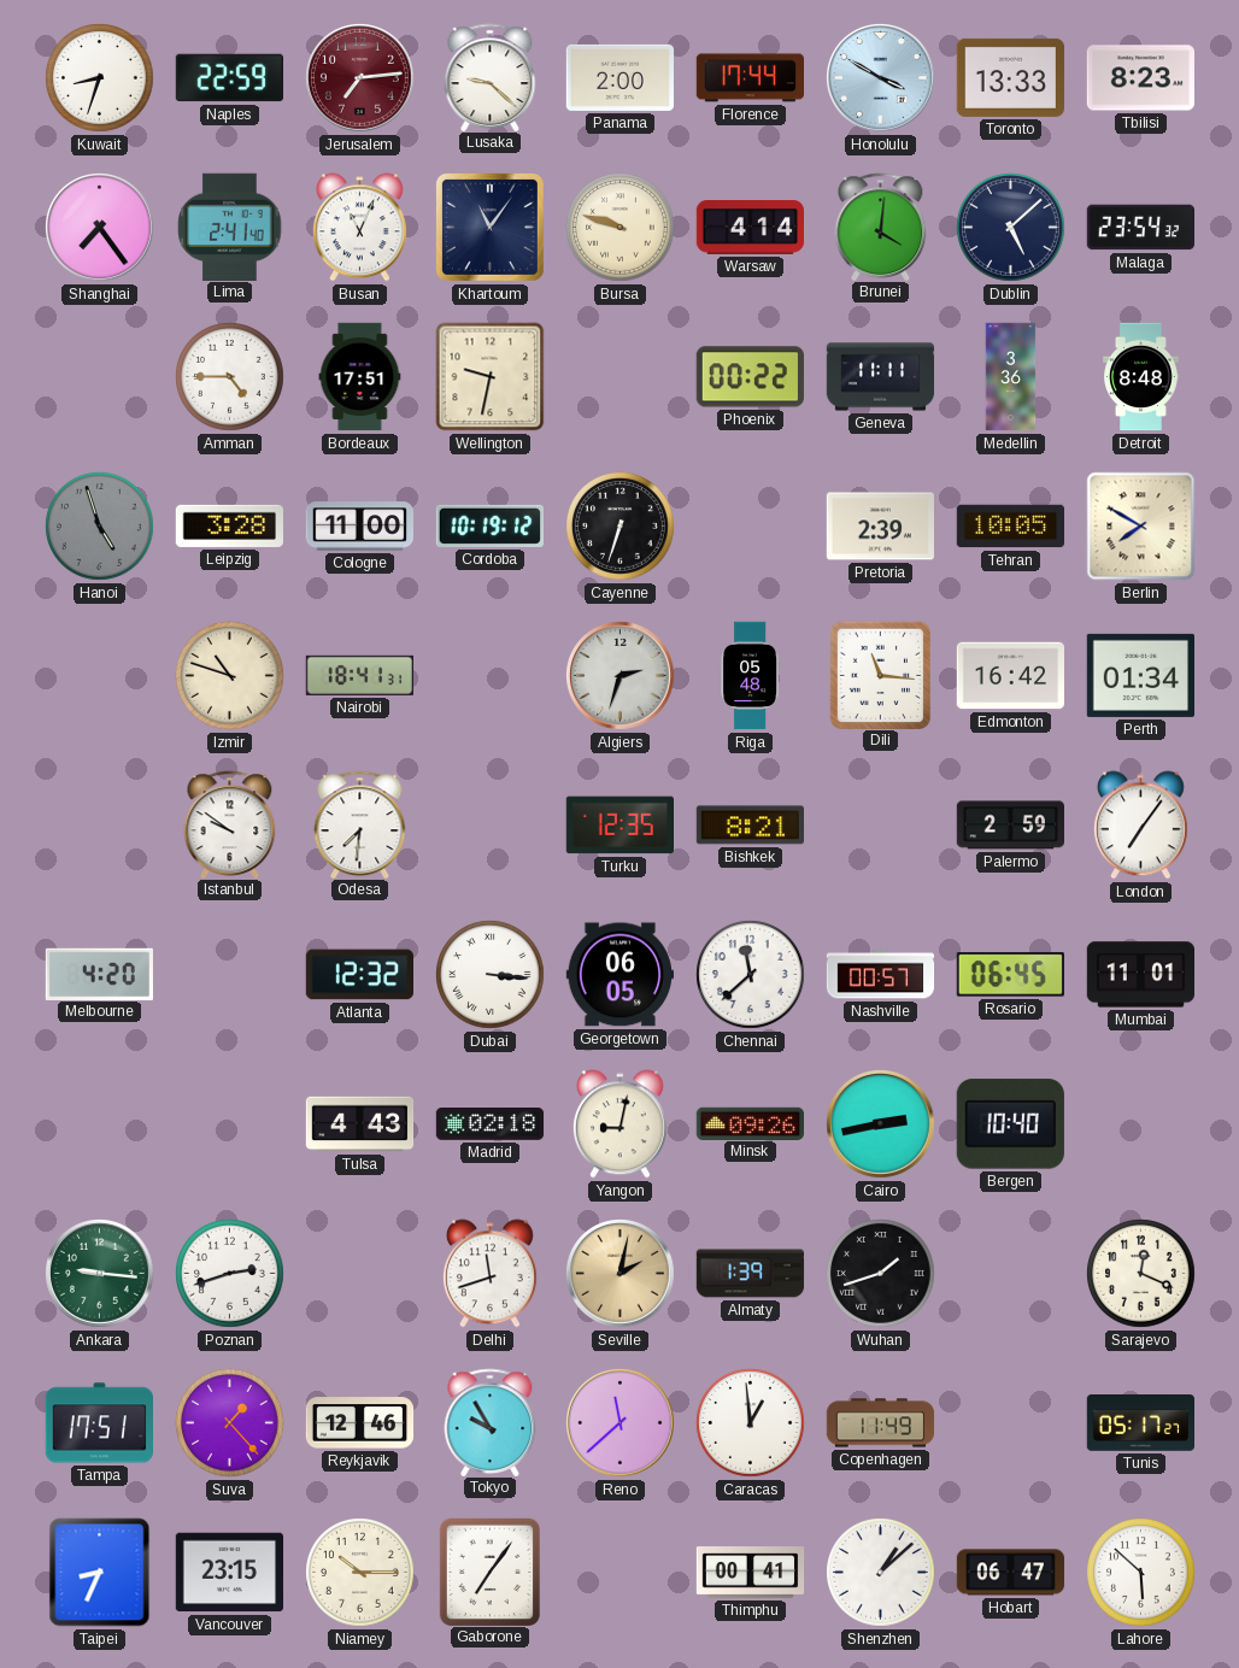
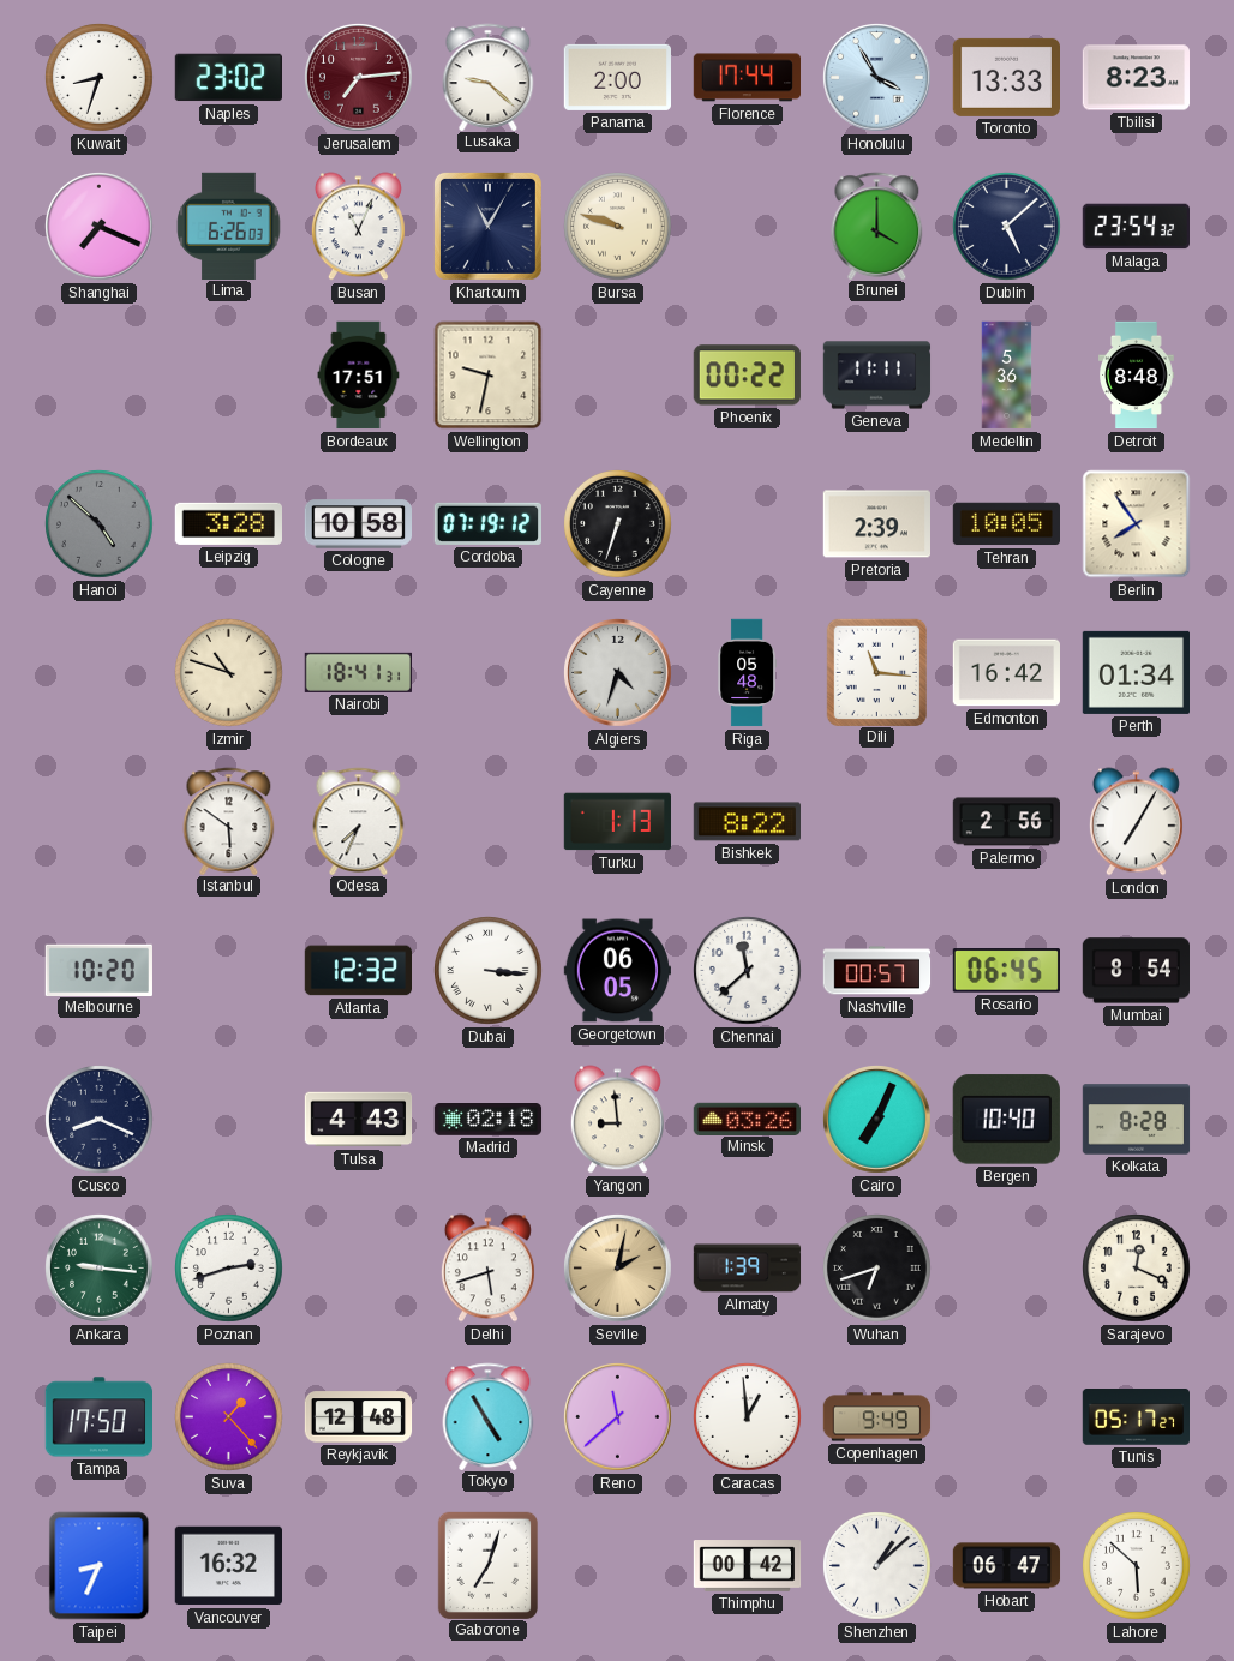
Naples: 22:59 -> 23:02 (228, 78)
Honolulu: 3:50 -> 3:55 (877, 78)
Shanghai: 7:24 -> 7:19 (100, 227)
Lima: 2:41 -> 6:26 (229, 226)
Khartoum: 11:06 -> 11:05 (487, 226)
Warsaw: 4:14 -> none (751, 228)
Brunei: 4:01 -> 4:00 (877, 226)
Amman: 4:45 -> none (230, 377)
Medellin: 3:36 -> 5:36 (1007, 376)
Hanoi: 4:57 -> 4:52 (100, 524)
Cologne: 11:00 -> 10:58 (358, 524)
Cordoba: 10:19 -> 07:19 (487, 523)
Berlin: 7:50 -> 7:54 (1137, 524)
Algiers: 2:33 -> 4:33 (618, 673)
Istanbul: 9:51 -> 5:51 (229, 821)
Odesa: 7:31 -> 7:34 (359, 821)
Turku: 12:35 -> 1:13 (617, 822)
Bishkek: 8:21 -> 8:22 (747, 822)
Palermo: 2:59 -> 2:56 (1006, 822)
London: 7:06 -> 7:05 (1136, 822)
Melbourne: 4:20 -> 10:20 (98, 970)
Mumbai: 11:01 -> 8:54 (1136, 971)
Cusco: none -> 8:19 (100, 1120)
Yangon: 9:02 -> 8:59 (617, 1120)
Minsk: 09:26 -> 03:26 (747, 1119)
Cairo: 2:43 -> 7:04 (877, 1120)
Kolkata: none -> 8:28 (1137, 1120)
Delhi: 11:42 -> 5:42 (487, 1269)
Wuhan: 1:42 -> 6:42 (877, 1269)
Tampa: 17:51 -> 17:50 (98, 1417)
Reykjavik: 12:46 -> 12:48 (359, 1417)
Tokyo: 9:55 -> 4:55 (489, 1416)
Copenhagen: 11:49 -> 9:49 (877, 1417)
Vancouver: 23:15 -> 16:32 (228, 1566)
Niamey: 10:15 -> none (360, 1573)
Gaborone: 7:06 -> 7:03 (487, 1565)
Thimphu: 00:41 -> 00:42 (748, 1566)
